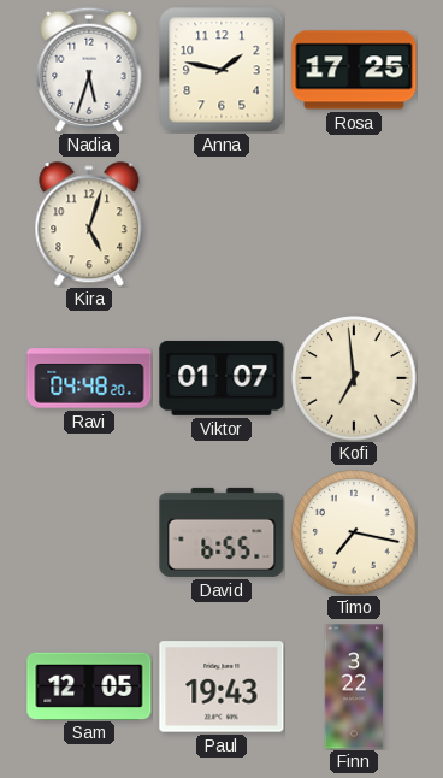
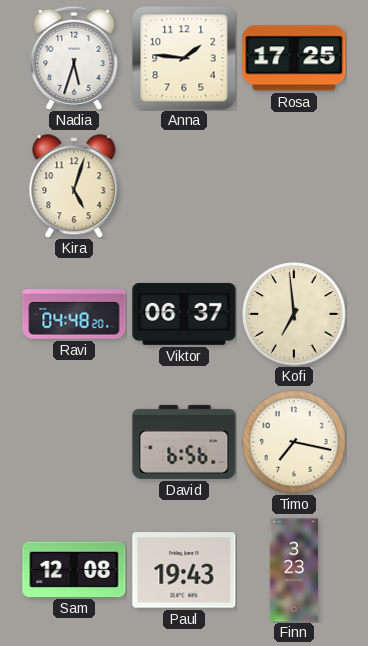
Anna: 1:47 -> 1:46 (184, 58)
Viktor: 01:07 -> 06:37 (184, 314)
David: 6:55 -> 6:56 (184, 442)
Sam: 12:05 -> 12:08 (74, 569)
Finn: 3:22 -> 3:23 (294, 570)
